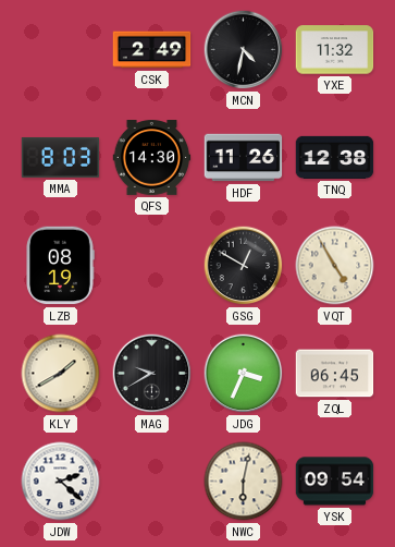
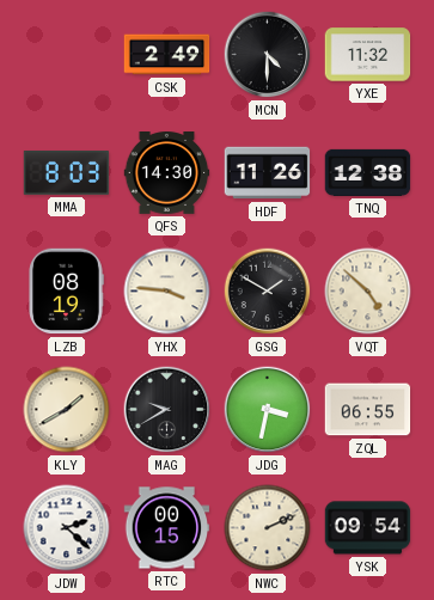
MCN: 4:32 -> 4:30 (268, 55)
YHX: none -> 3:46 (167, 292)
GSG: 12:50 -> 1:50 (268, 292)
VQT: 4:55 -> 4:52 (368, 292)
JDG: 3:34 -> 3:32 (268, 410)
ZQL: 06:45 -> 06:55 (368, 410)
RTC: none -> 00:15 (167, 528)
NWC: 6:02 -> 2:11 (268, 528)
